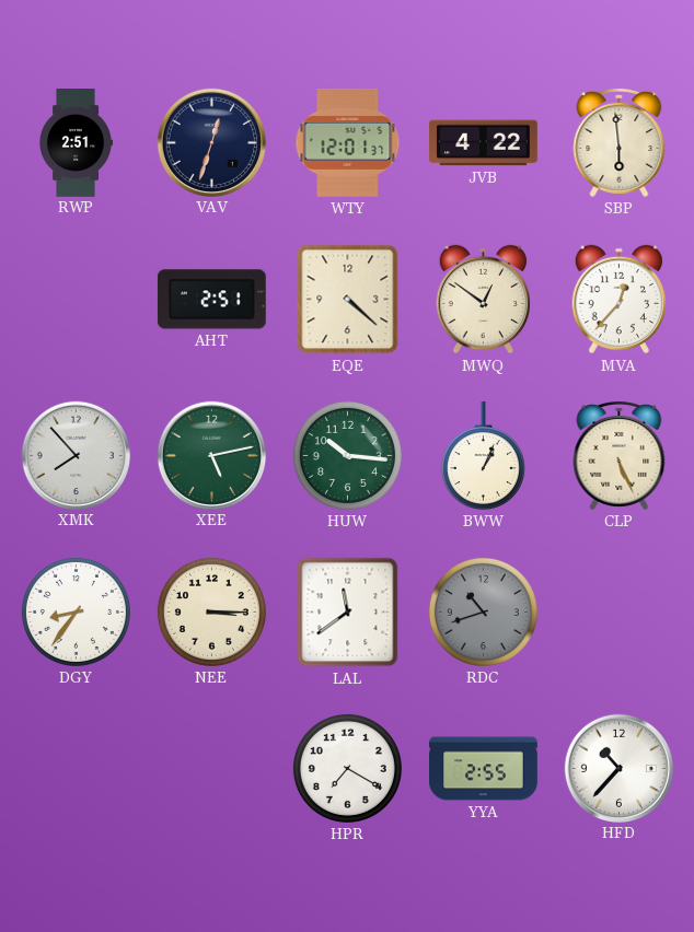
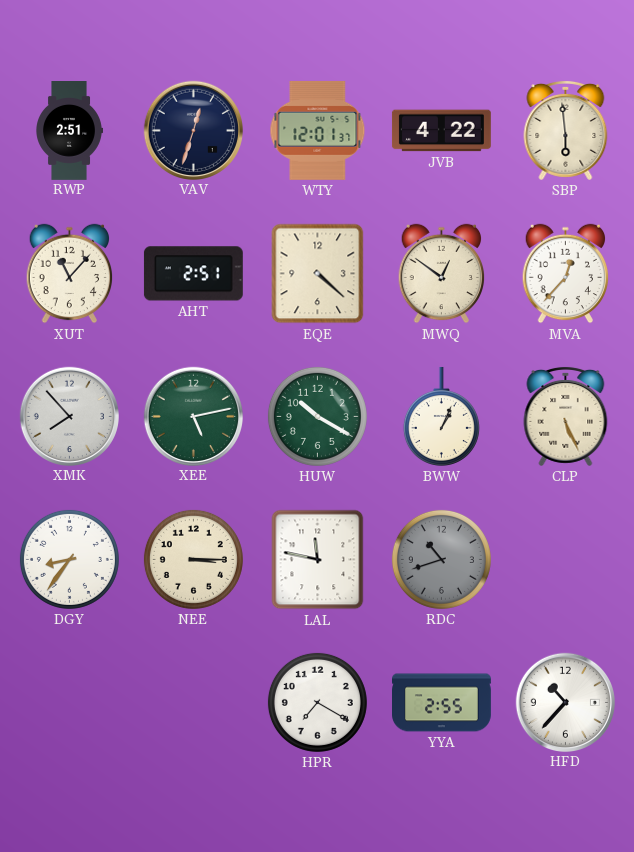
XUT: none -> 11:07 (70, 274)
HUW: 10:16 -> 10:20 (317, 416)
LAL: 11:39 -> 11:47 (318, 560)
